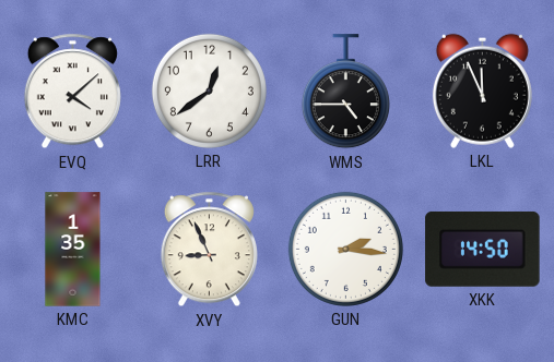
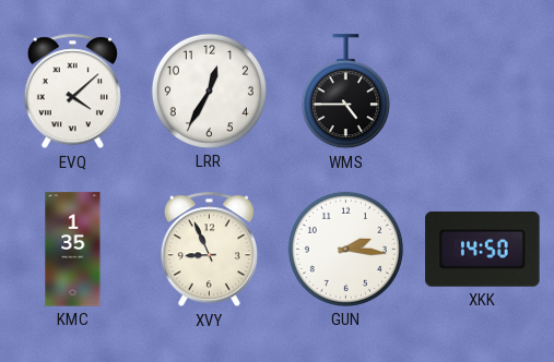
LRR: 12:39 -> 12:35 (209, 90)
LKL: 11:56 -> none (482, 90)
